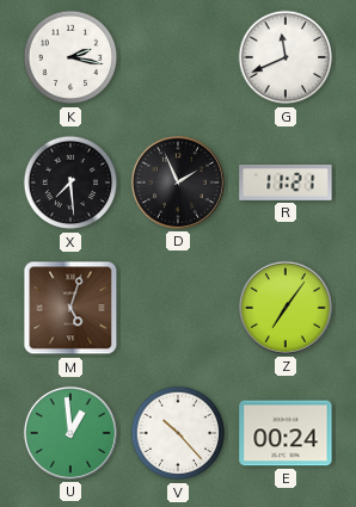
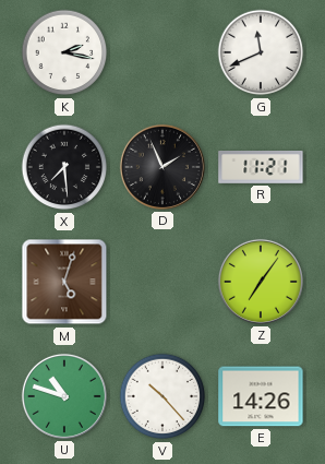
U: 12:59 -> 10:48 (64, 396)
E: 00:24 -> 14:26 (261, 396)
